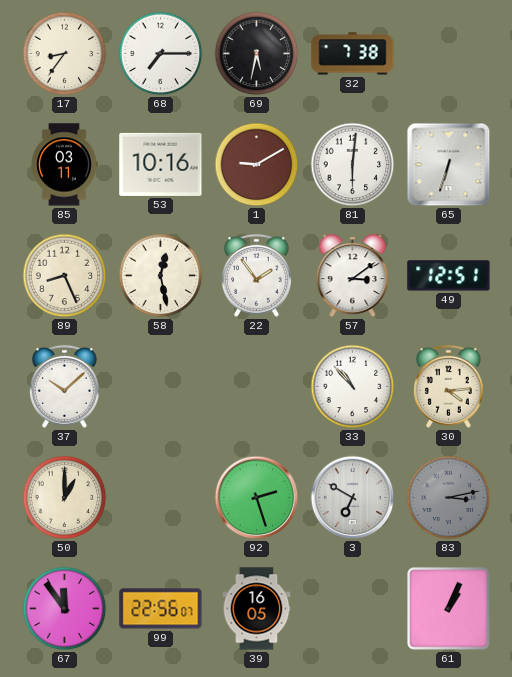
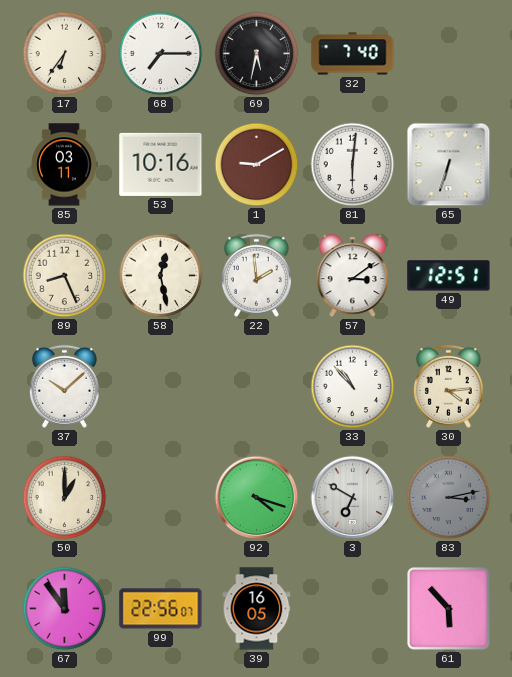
17: 8:36 -> 6:36 (65, 54)
32: 7:38 -> 7:40 (353, 54)
22: 1:54 -> 1:59 (256, 275)
92: 2:27 -> 4:18 (257, 498)
61: 1:04 -> 5:53 (449, 609)
